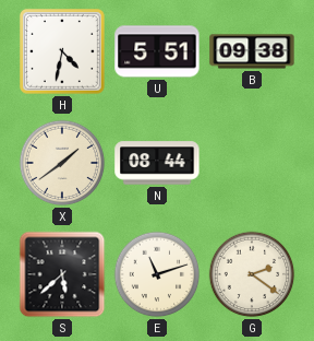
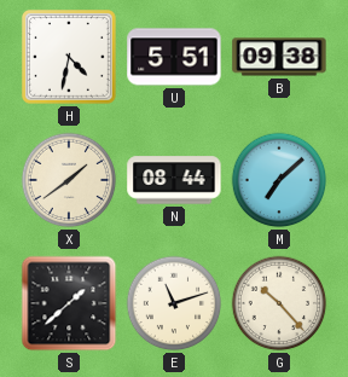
M: none -> 7:08 (279, 180)
S: 5:38 -> 1:38 (69, 303)
G: 2:21 -> 10:23 (279, 303)
